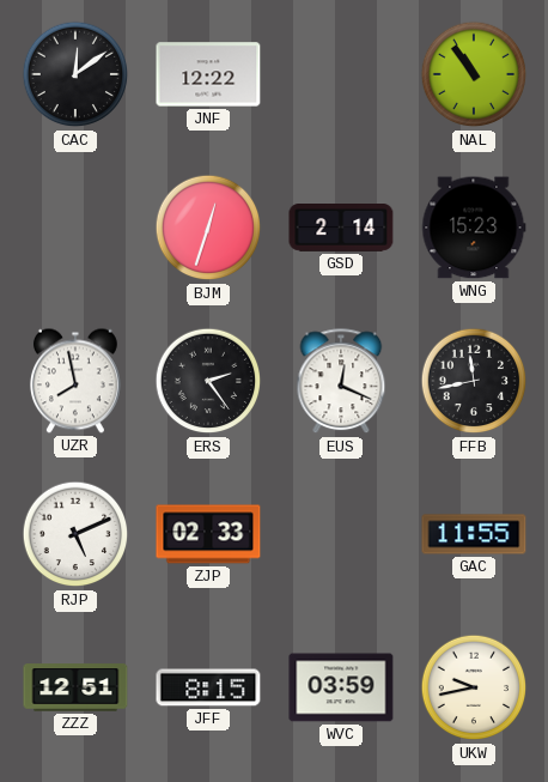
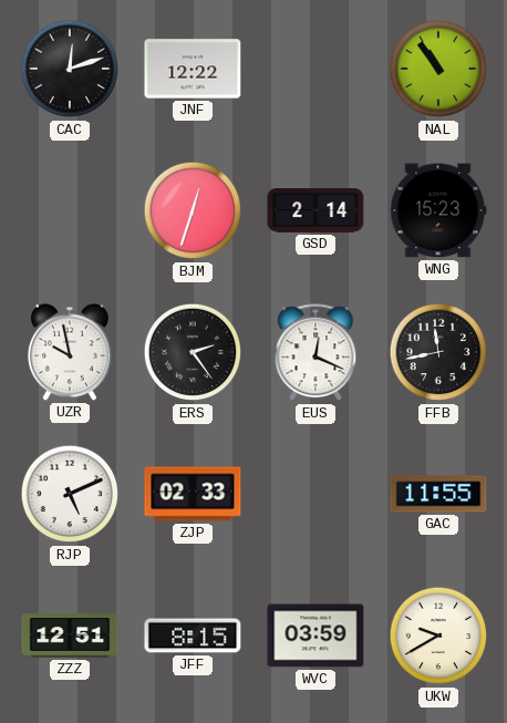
CAC: 12:09 -> 12:12 (70, 69)
UZR: 7:58 -> 9:58 (70, 352)
UKW: 9:43 -> 9:40 (438, 636)
